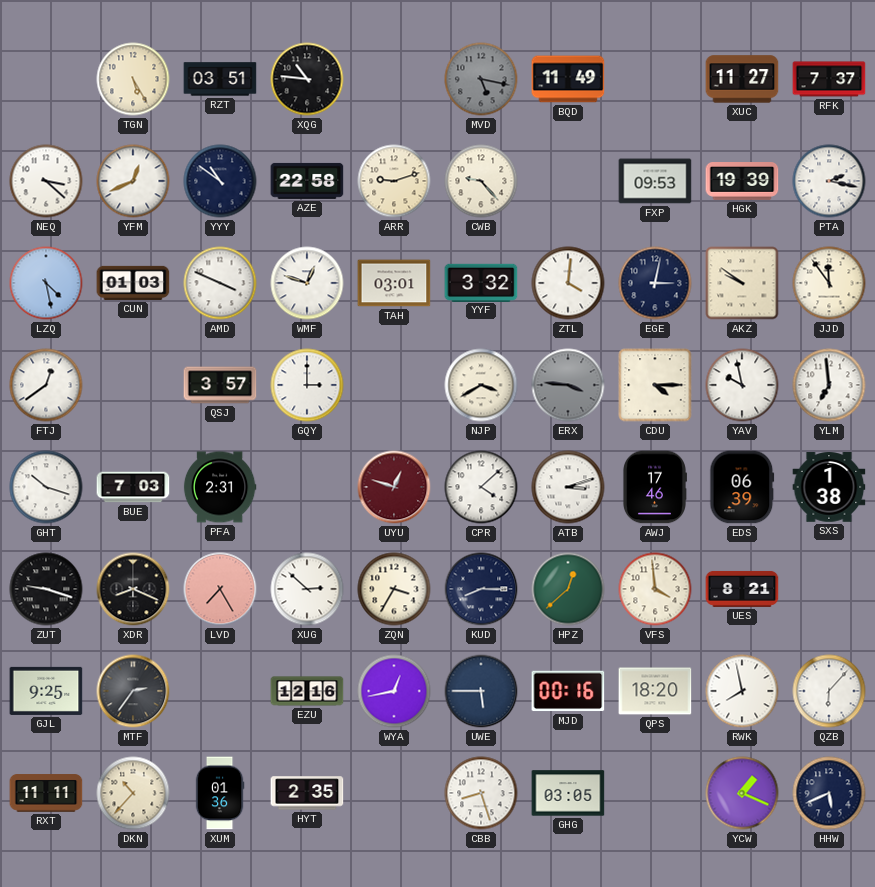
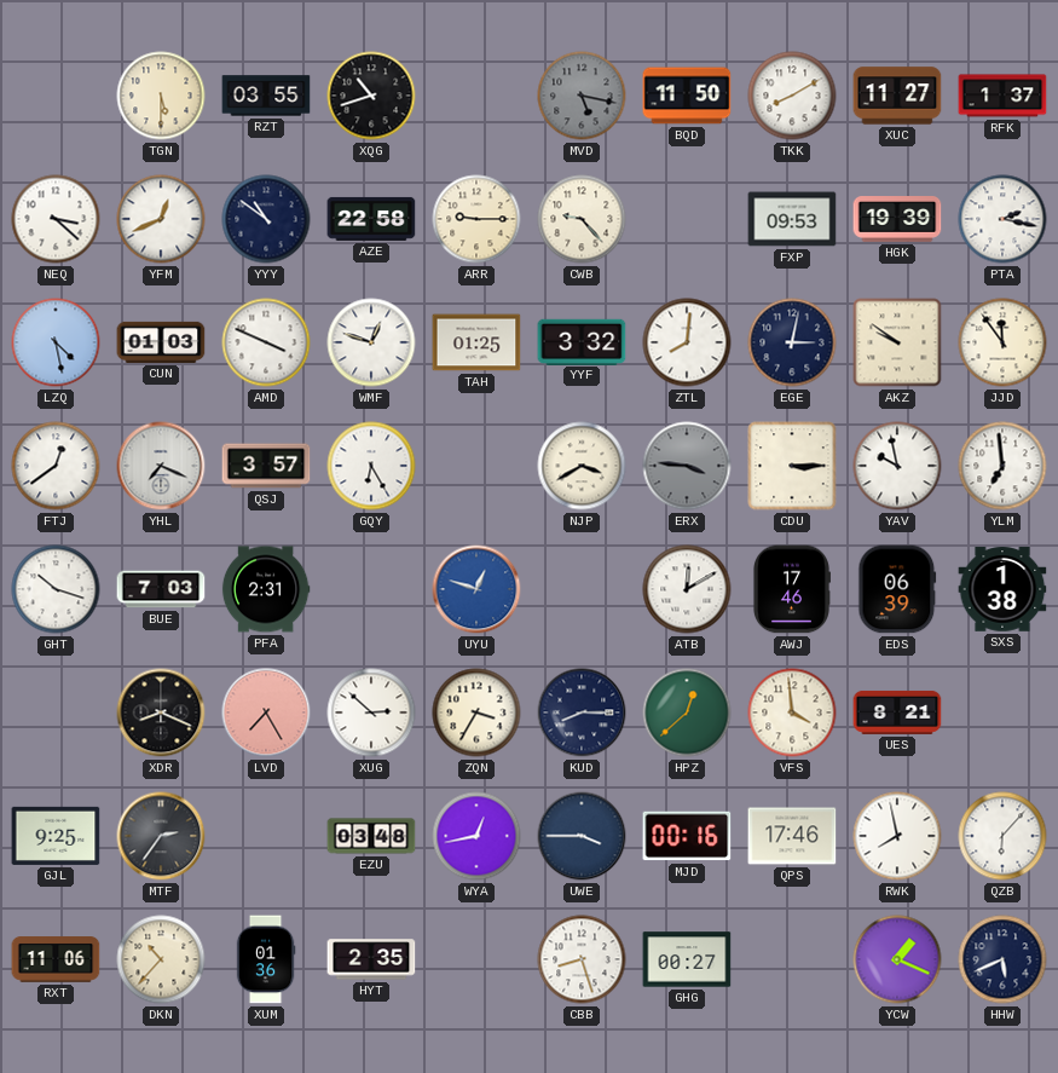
TGN: 5:25 -> 5:30 (161, 96)
RZT: 03:51 -> 03:55 (266, 96)
XQG: 10:46 -> 10:42 (371, 96)
BQD: 11:49 -> 11:50 (687, 96)
TKK: none -> 8:10 (792, 96)
RFK: 7:37 -> 1:37 (1002, 96)
ARR: 9:12 -> 9:15 (476, 219)
TAH: 03:01 -> 01:25 (476, 342)
ZTL: 4:01 -> 8:01 (687, 342)
YHL: none -> 7:19 (161, 466)
GQY: 3:00 -> 6:25 (371, 466)
CDU: 4:15 -> 3:15 (792, 466)
UYU dial: burgundy -> blue (476, 589)
CPR: 4:08 -> none (481, 487)
ATB: 3:12 -> 12:10 (687, 589)
ZUT: 9:18 -> none (46, 589)
EZU: 12:16 -> 03:48 (371, 836)
UWE: 5:45 -> 3:45 (582, 836)
QPS: 18:20 -> 17:46 (792, 836)
RXT: 11:11 -> 11:06 (56, 959)
GHG: 03:05 -> 00:27 (687, 959)
